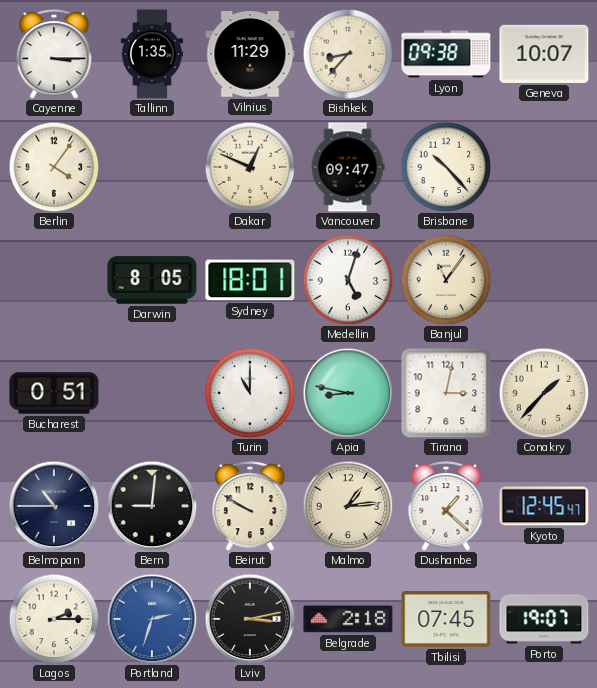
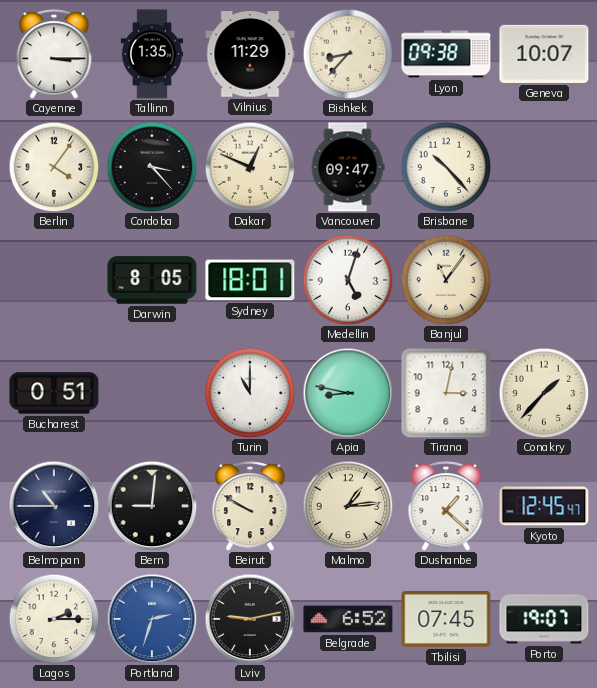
Cordoba: none -> 3:23 (152, 167)
Lviv: 3:13 -> 9:13 (250, 619)
Belgrade: 2:18 -> 6:52 (348, 619)
